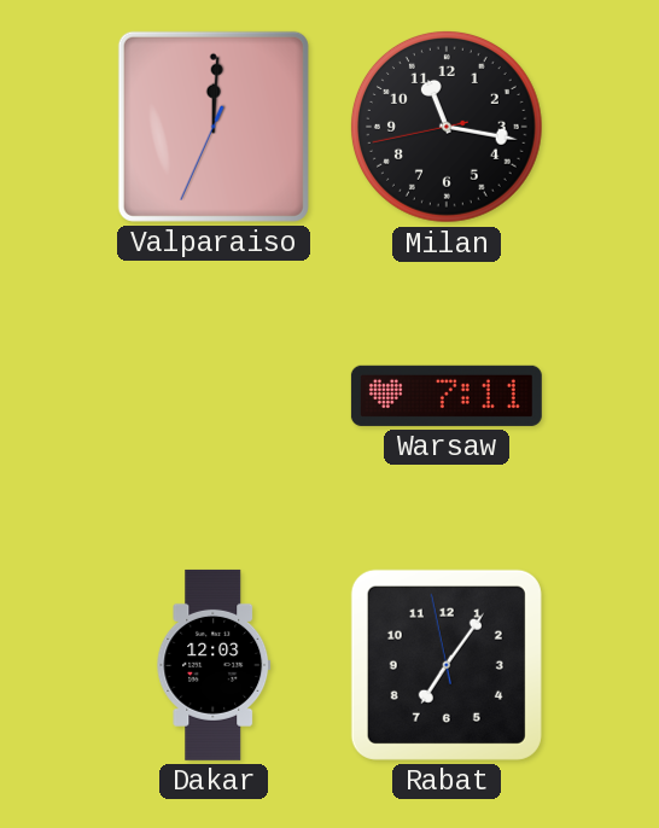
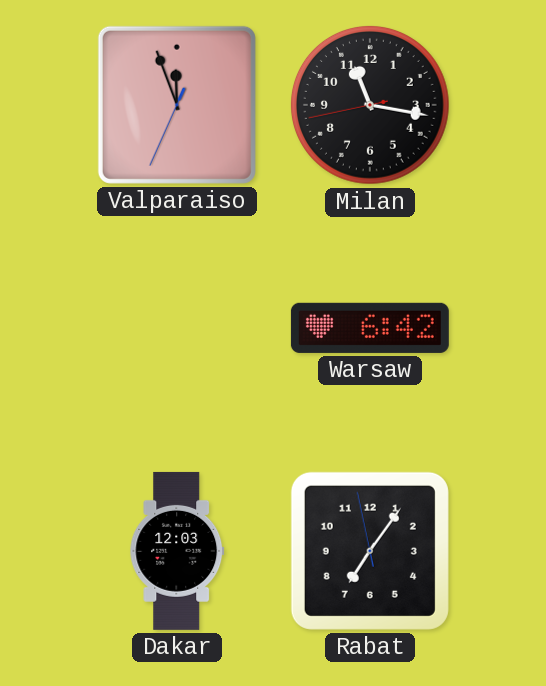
Valparaiso: 12:00 -> 11:56 (177, 105)
Warsaw: 7:11 -> 6:42 (370, 328)
